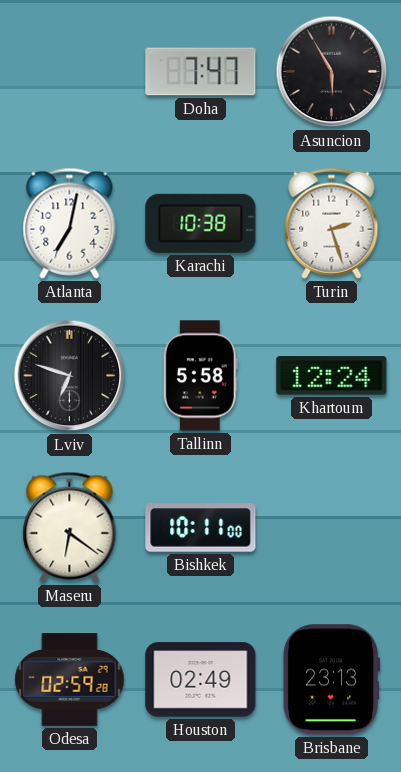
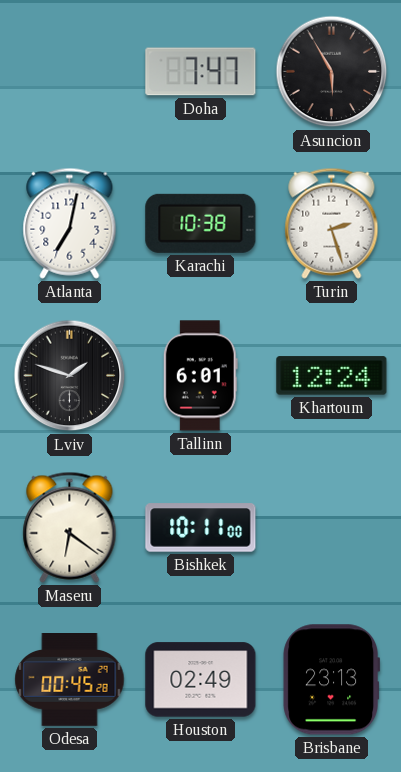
Lviv: 6:48 -> 1:48 (70, 376)
Tallinn: 5:58 -> 6:01 (200, 376)
Odesa: 02:59 -> 00:45 (70, 680)
